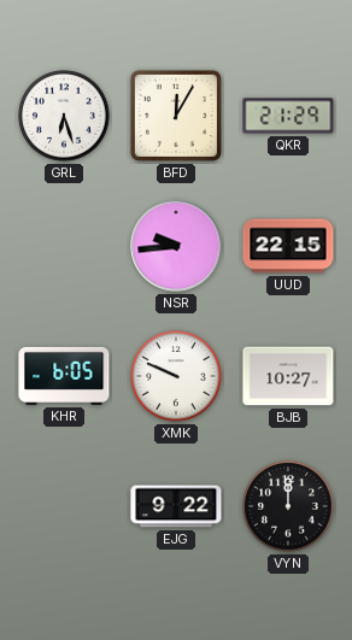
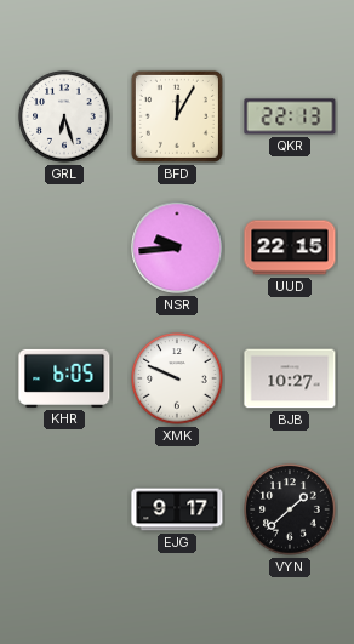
QKR: 21:29 -> 22:13 (290, 116)
EJG: 9:22 -> 9:17 (177, 509)
VYN: 12:00 -> 1:38 (290, 509)
